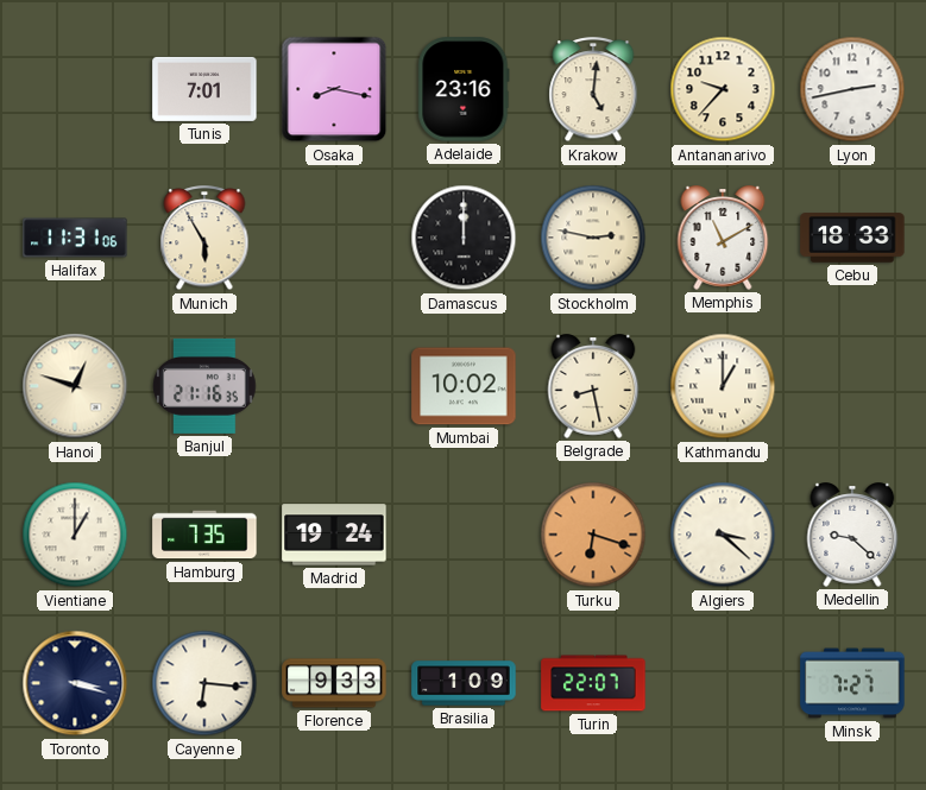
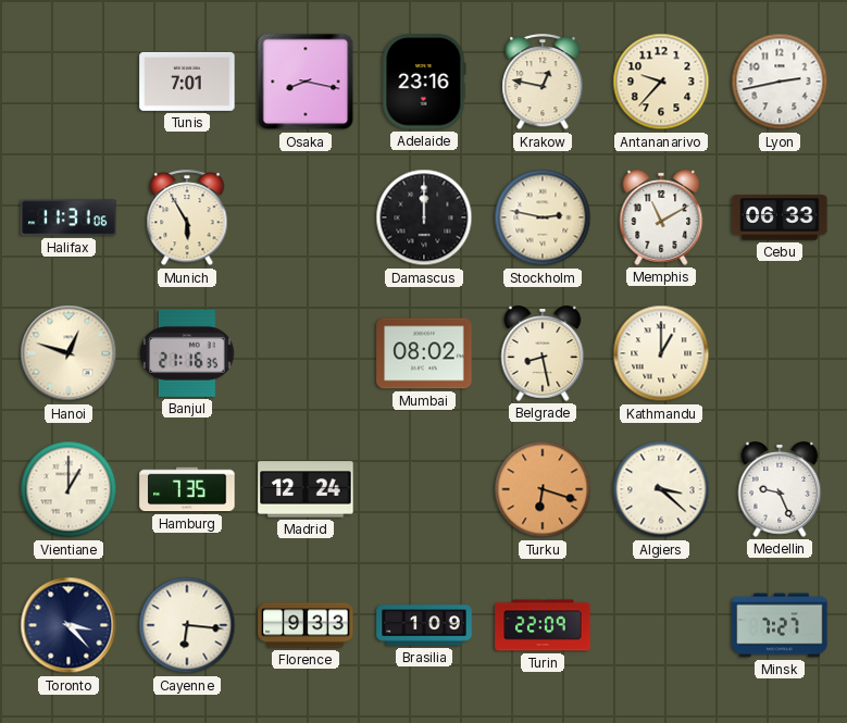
Krakow: 5:01 -> 12:47 (543, 83)
Cebu: 18:33 -> 06:33 (780, 217)
Mumbai: 10:02 -> 08:02 (424, 353)
Madrid: 19:24 -> 12:24 (306, 489)
Medellin: 9:22 -> 9:26 (780, 489)
Toronto: 3:18 -> 3:23 (68, 625)
Turin: 22:07 -> 22:09 (543, 625)
